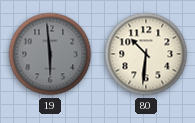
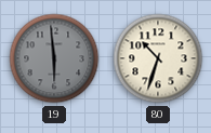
80: 10:31 -> 10:33 (158, 58)
